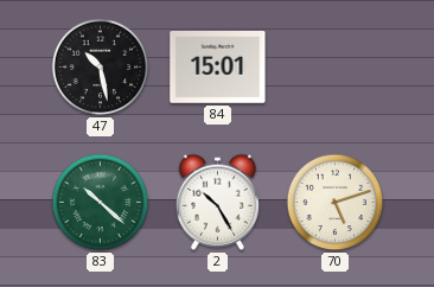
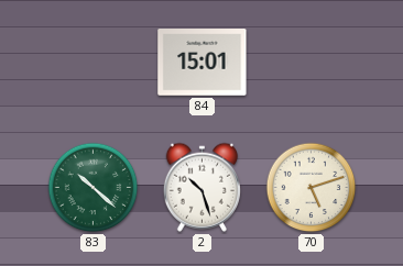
47: 10:28 -> none (101, 68)
2: 10:25 -> 10:27 (201, 187)
